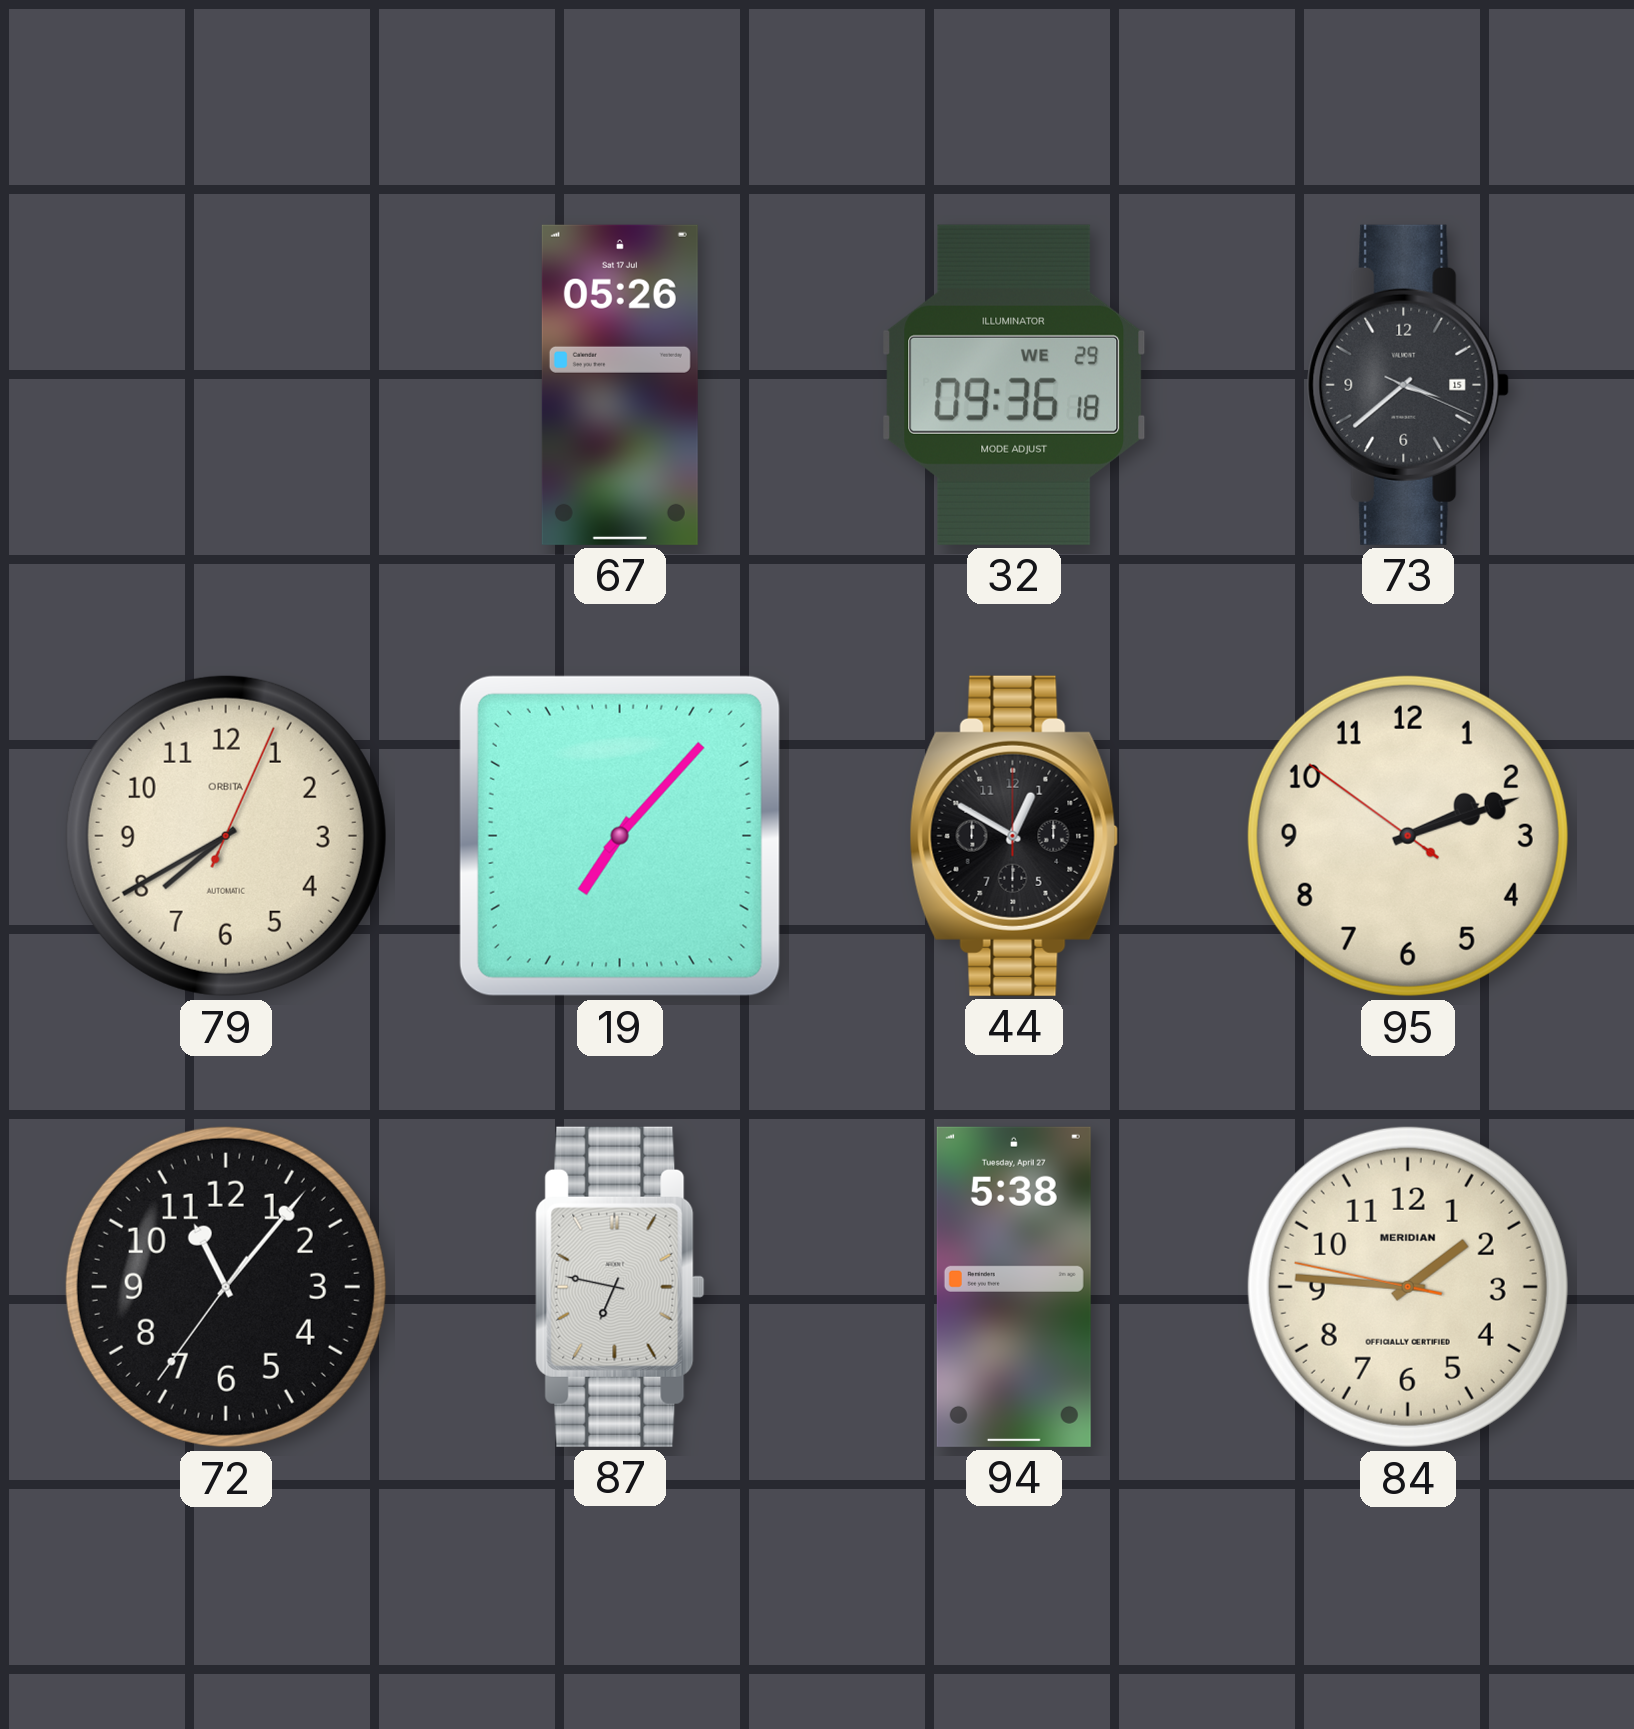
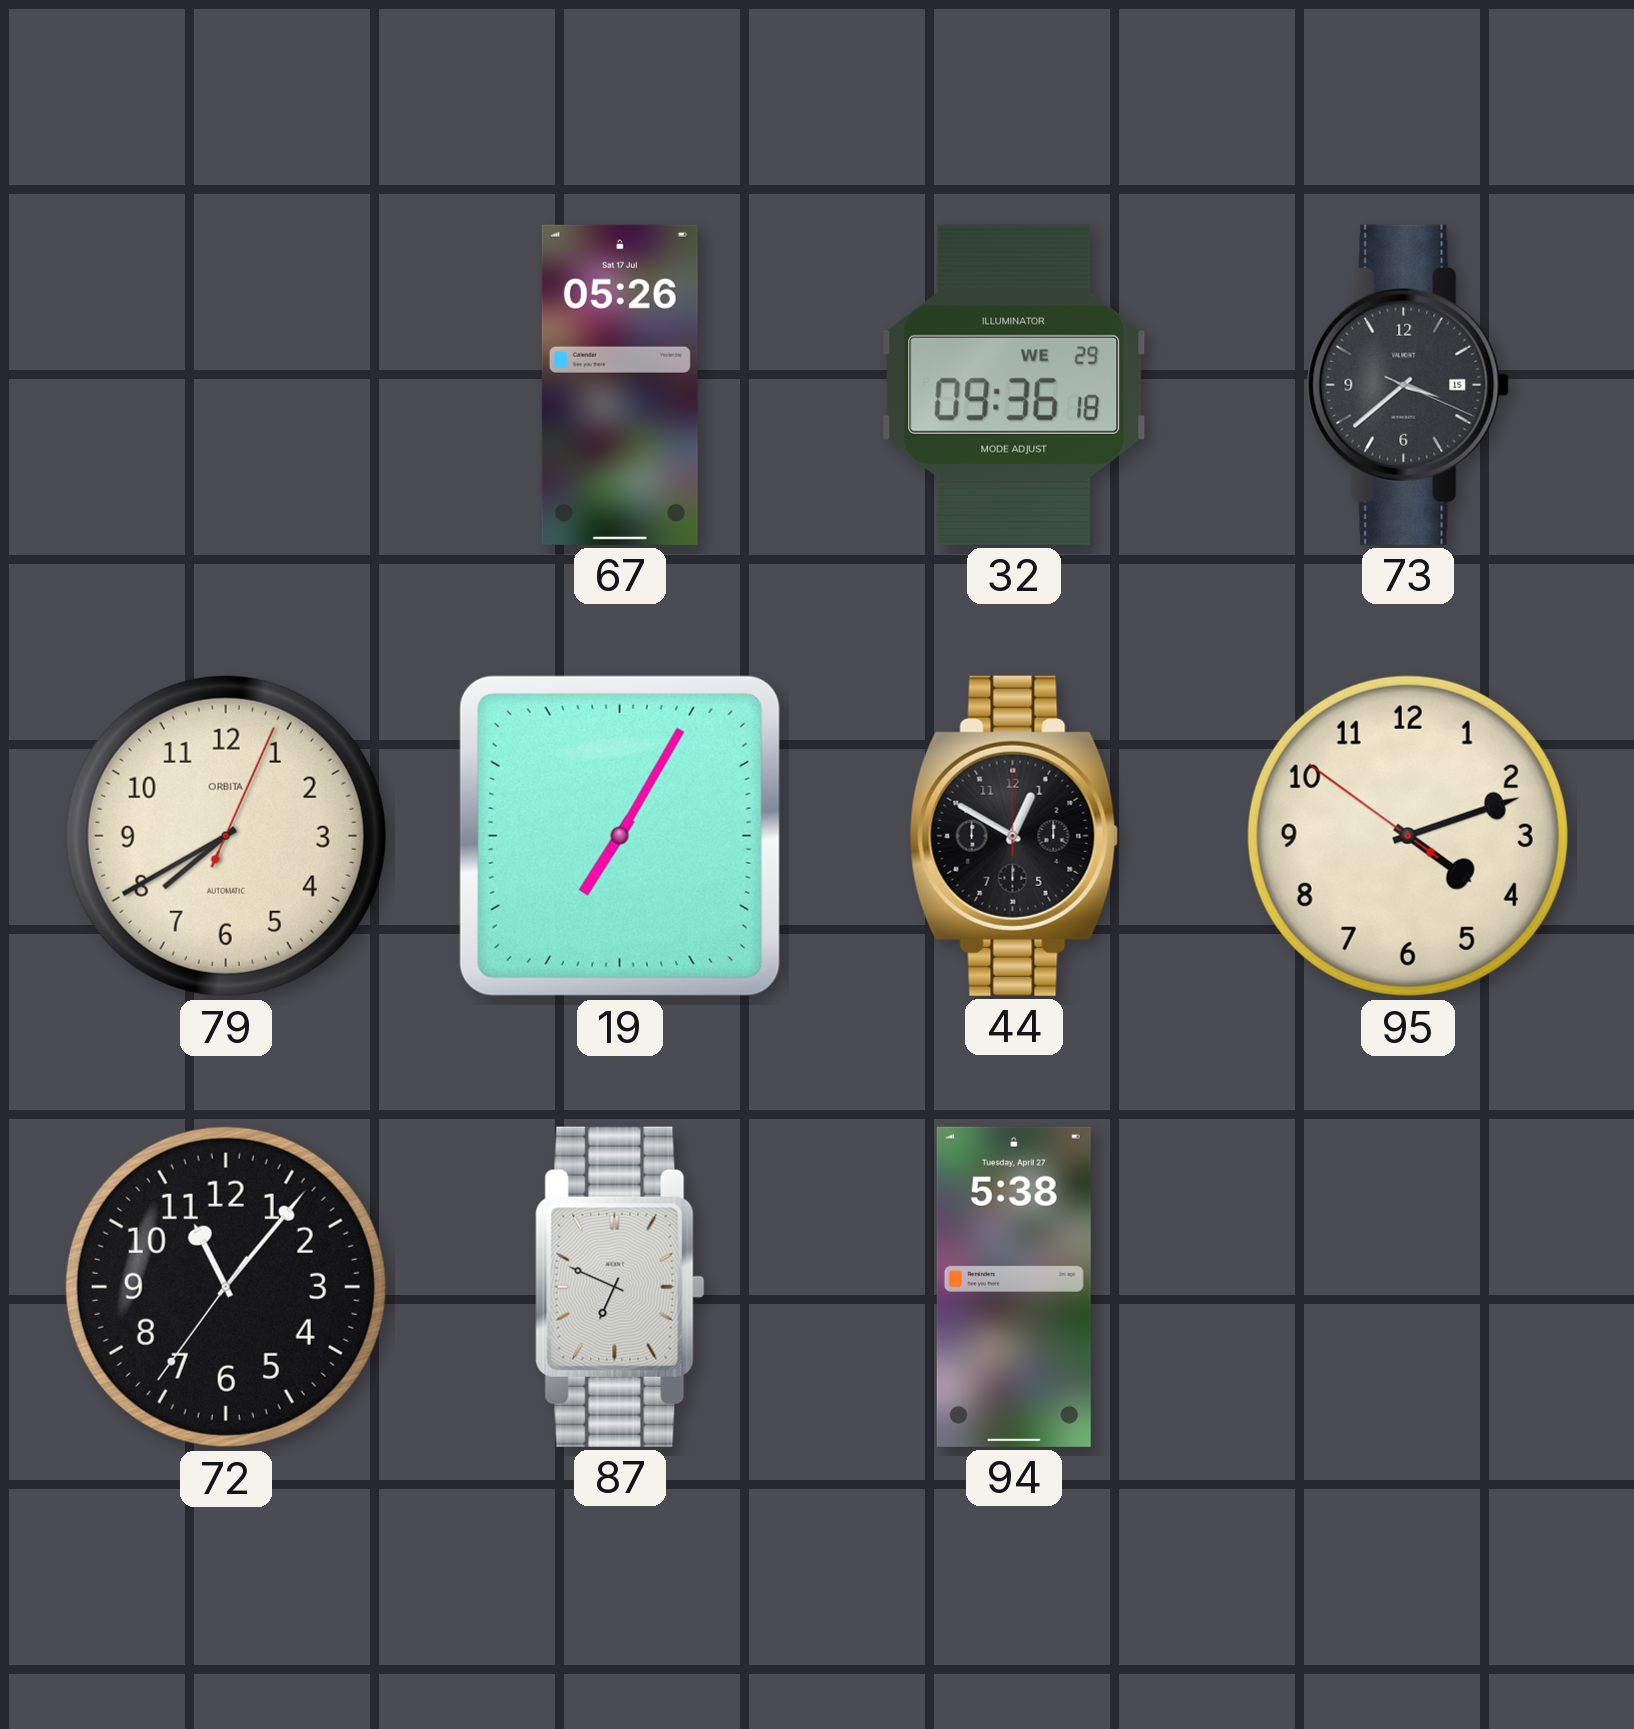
19: 7:07 -> 7:05 (620, 836)
95: 2:11 -> 4:11 (1408, 836)
87: 6:47 -> 6:49 (620, 1287)
84: 1:45 -> none (1408, 1287)
